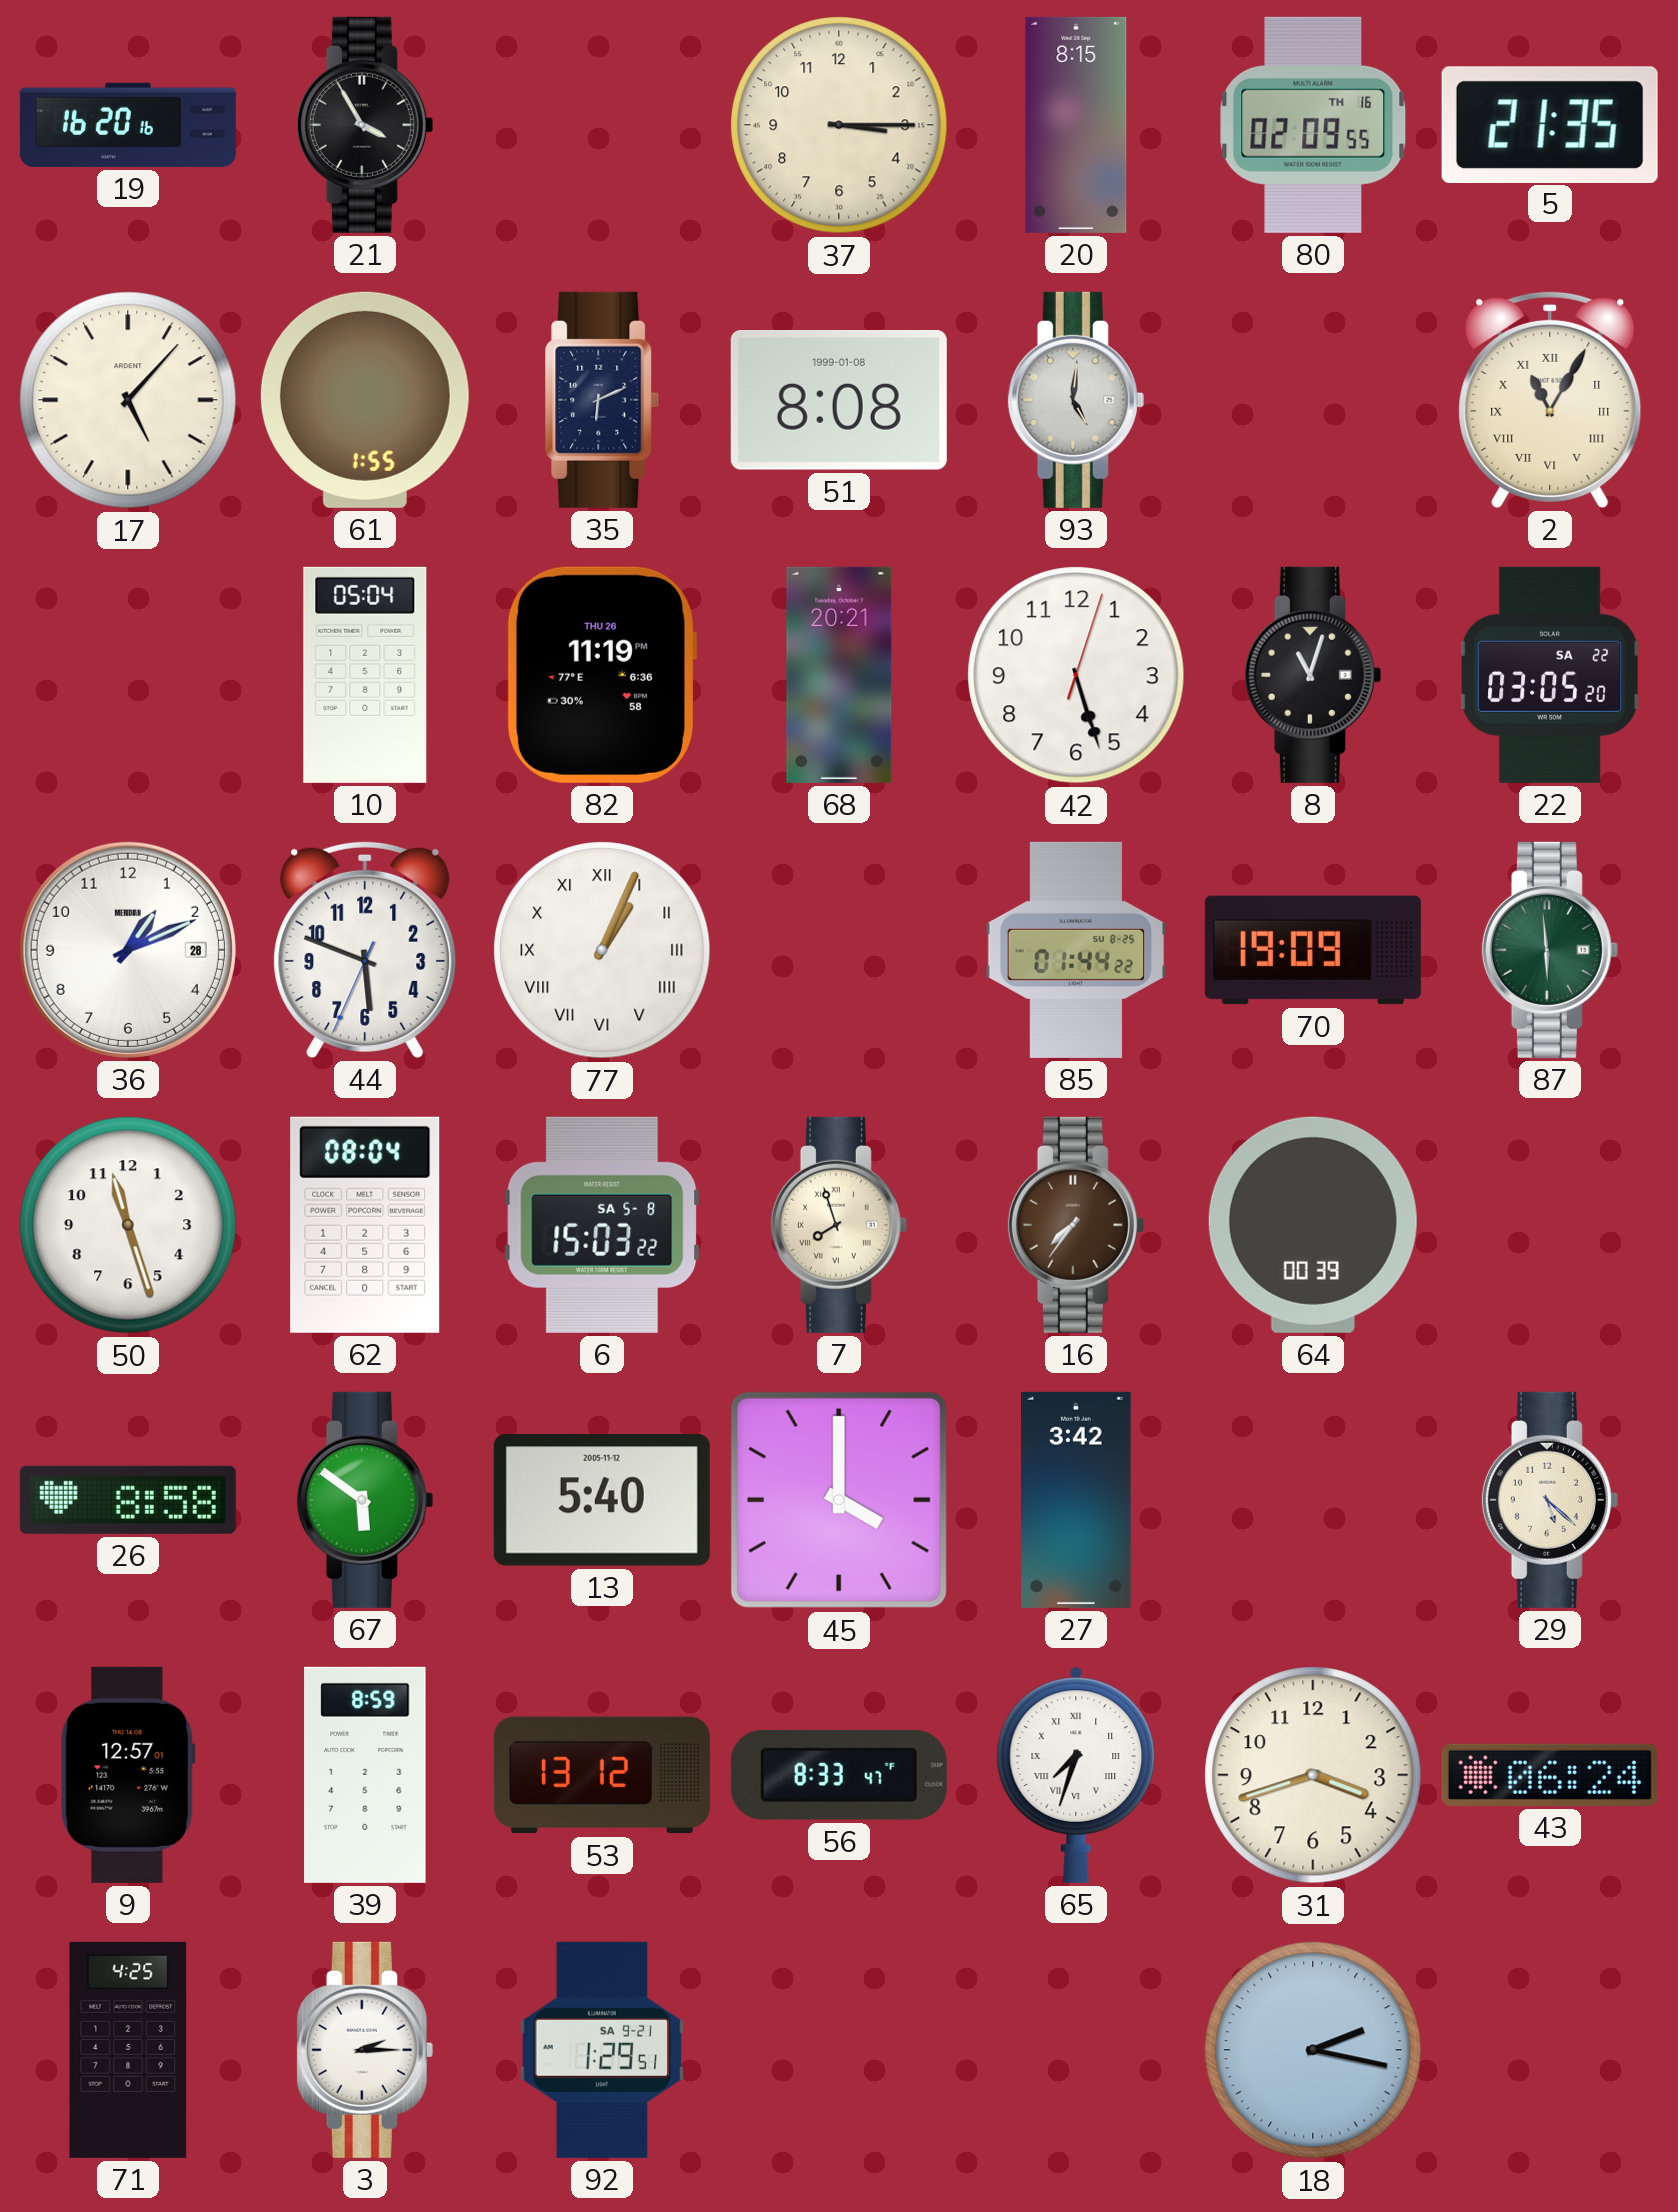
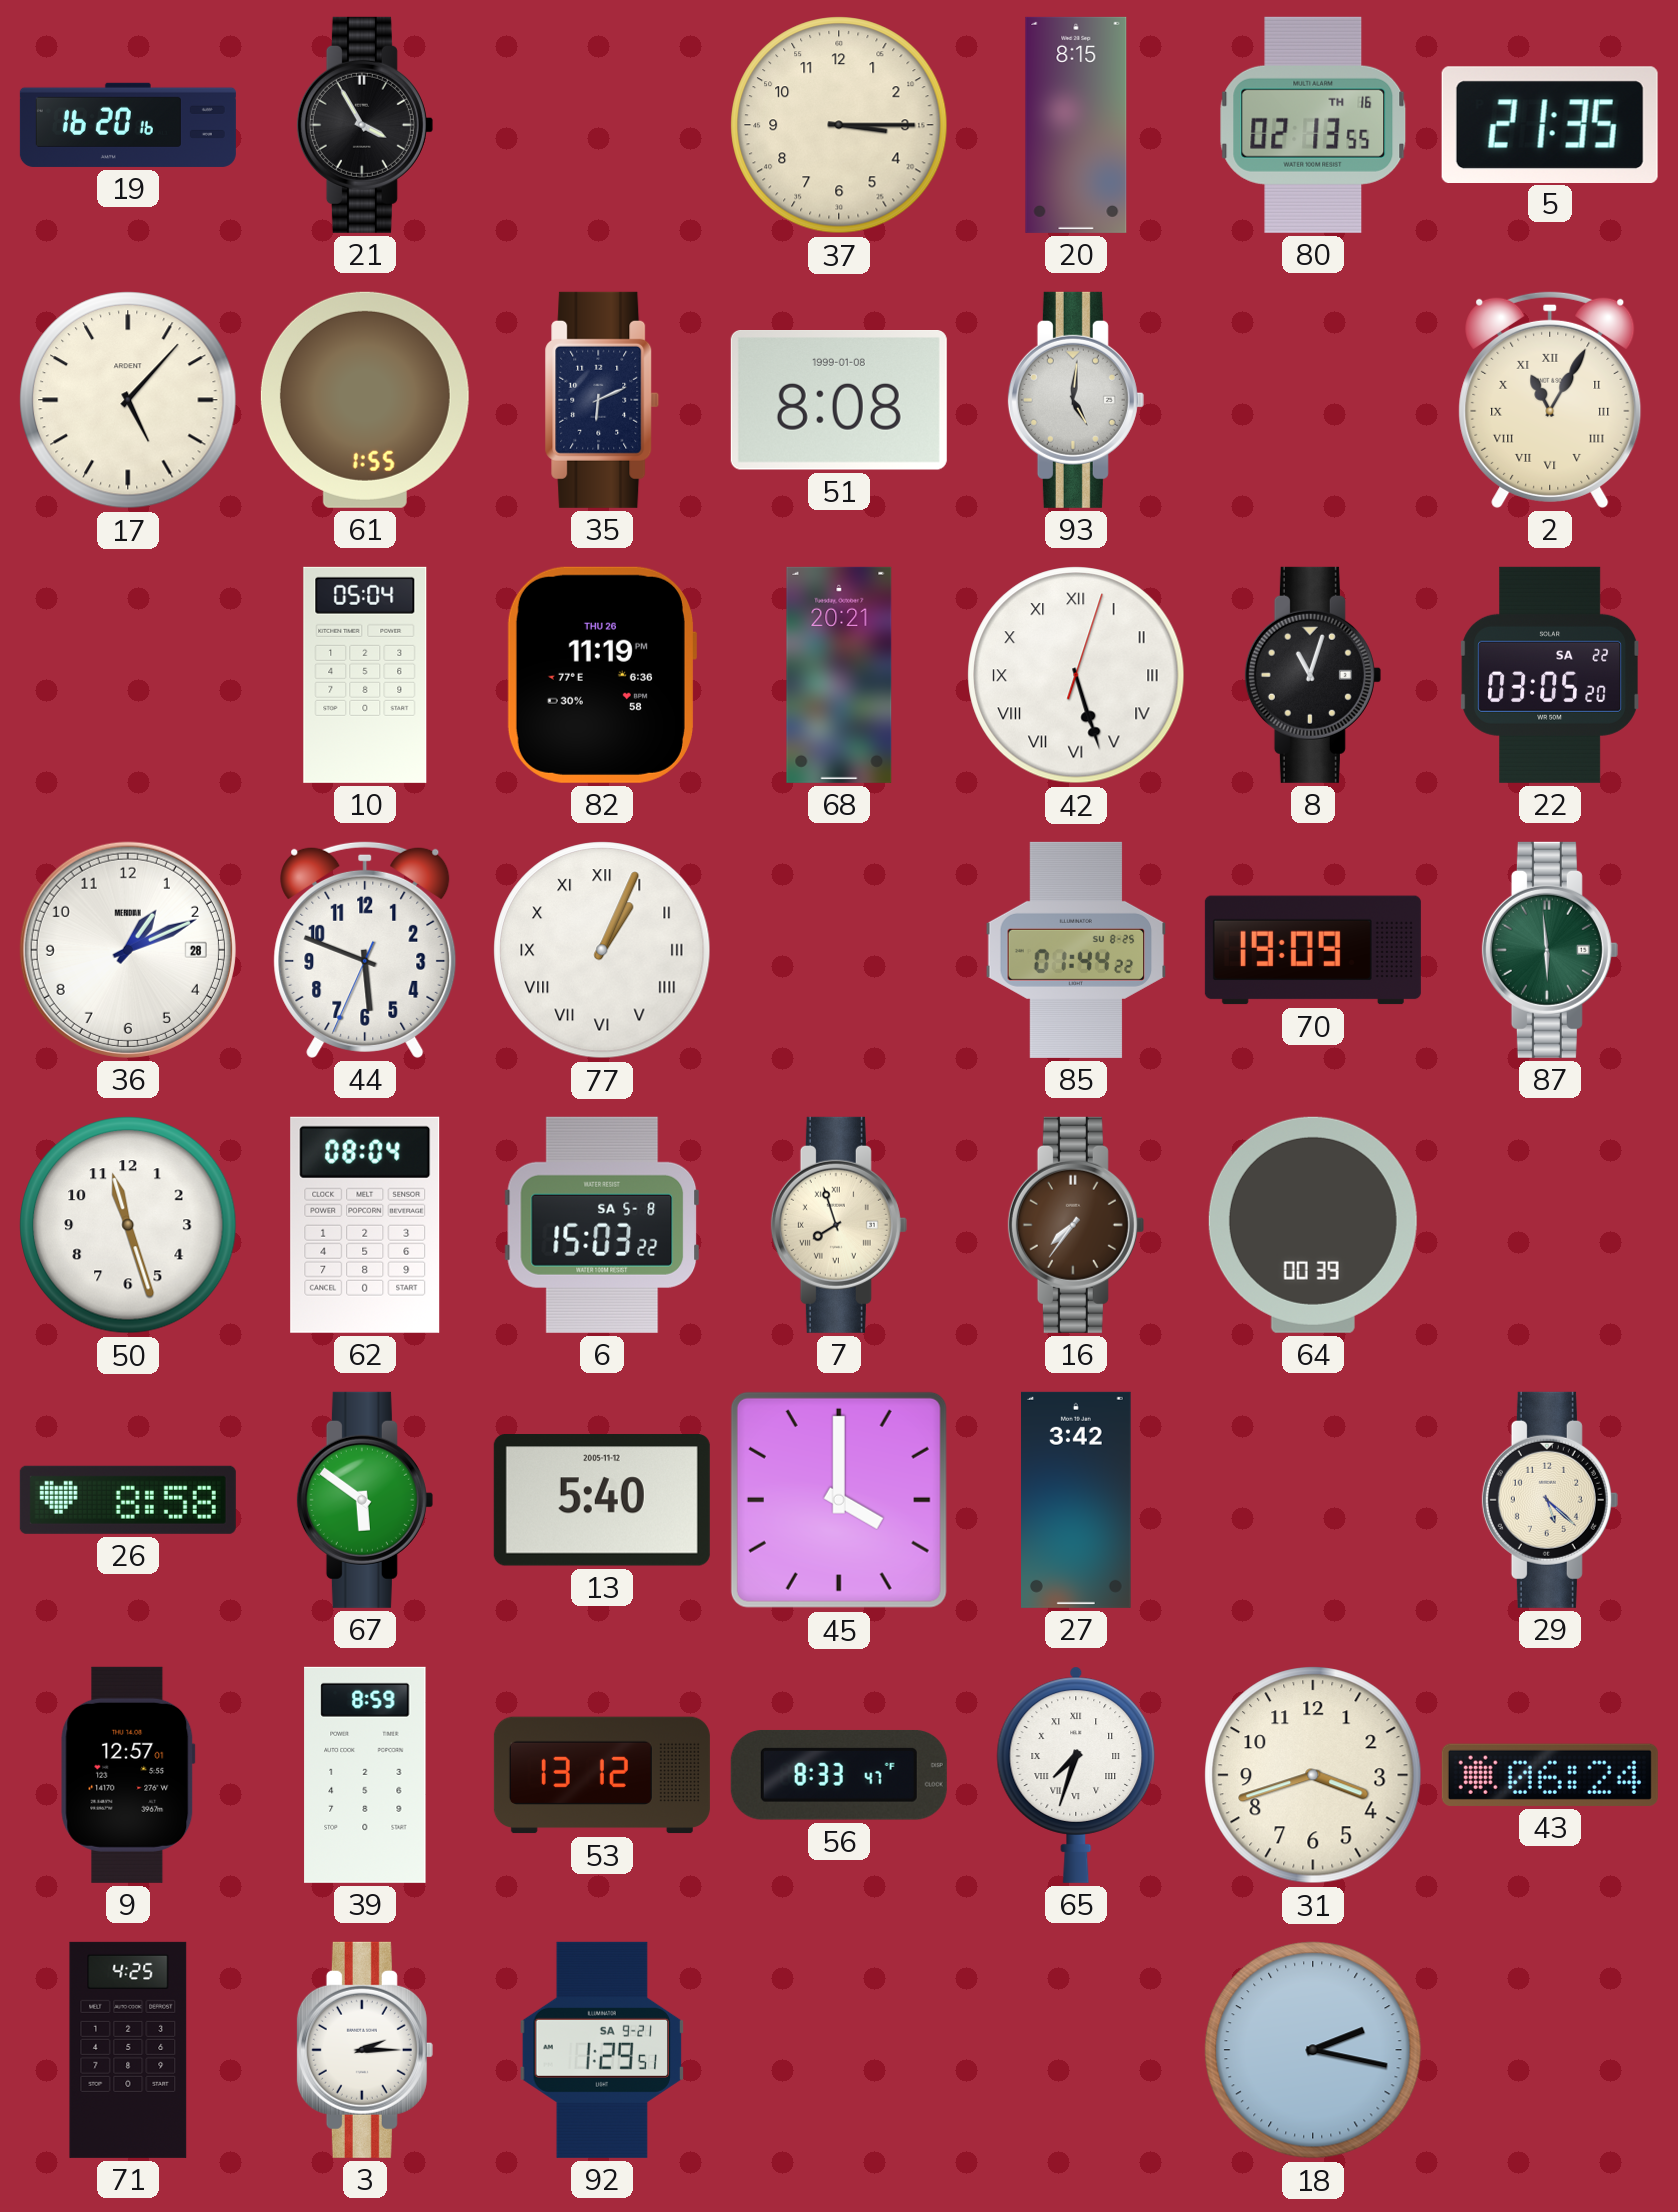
80: 02:09 -> 02:13 (1313, 125)
42 numerals: Arabic -> Roman (1076, 675)
